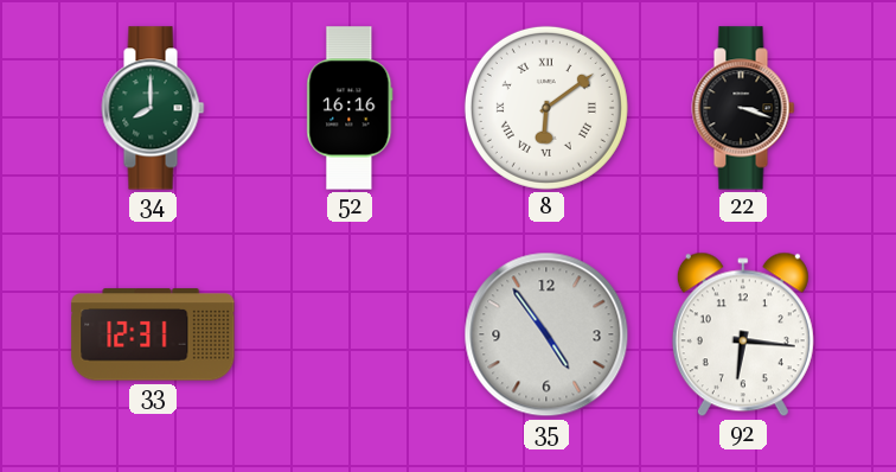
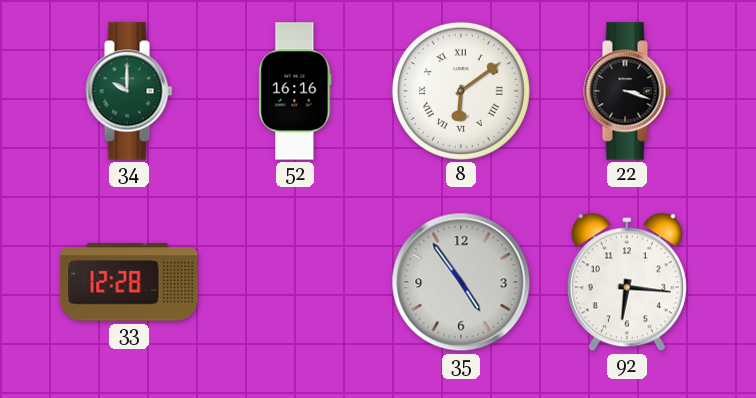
34: 8:00 -> 10:00 (129, 91)
33: 12:31 -> 12:28 (129, 282)
